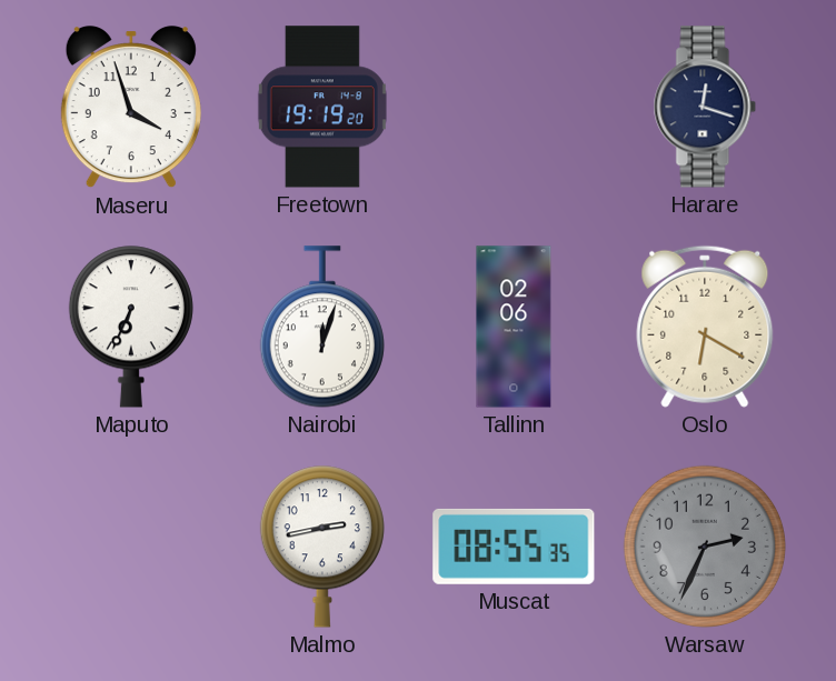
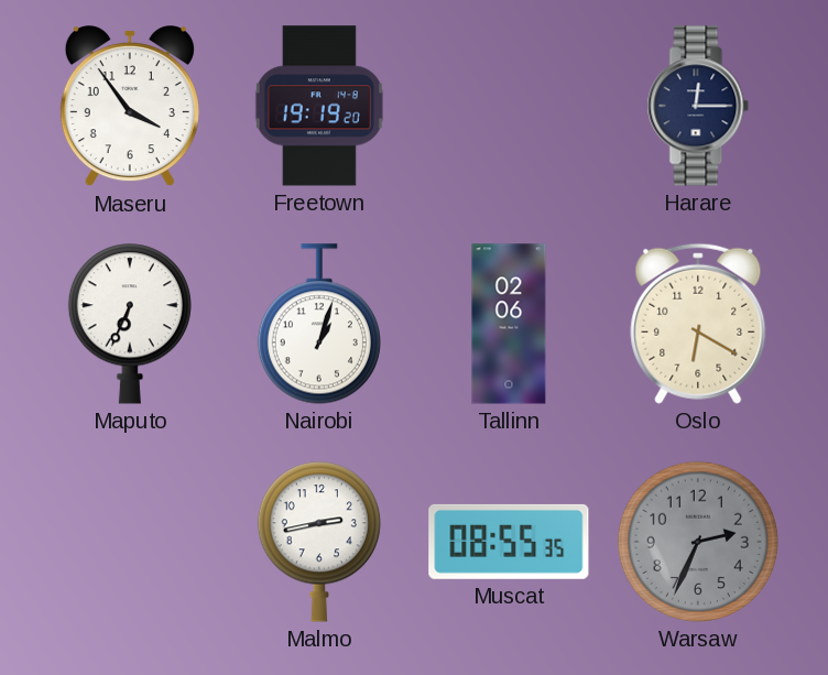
Maseru: 3:57 -> 3:54 (130, 107)
Harare: 12:18 -> 12:15 (698, 106)
Nairobi: 12:03 -> 1:03 (319, 324)
